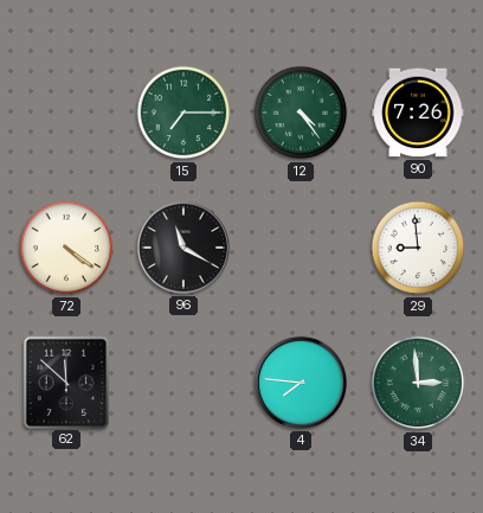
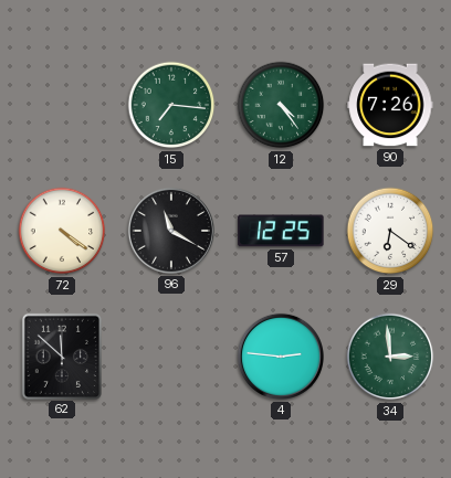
15: 7:15 -> 7:16 (171, 105)
57: none -> 12:25 (281, 231)
29: 8:59 -> 6:21 (390, 231)
4: 7:46 -> 2:46 (281, 357)
